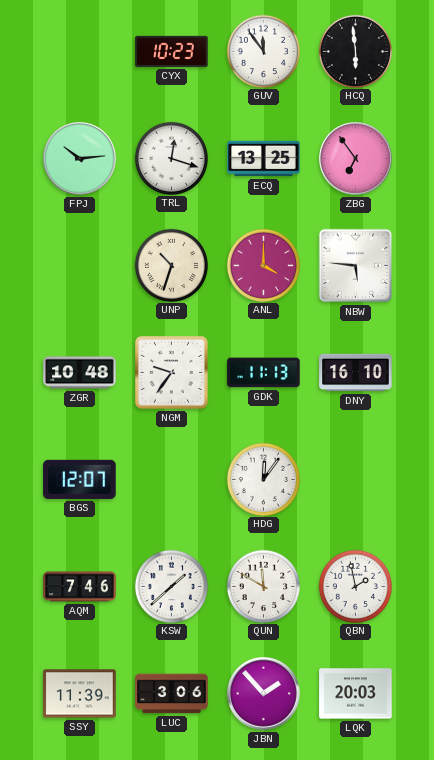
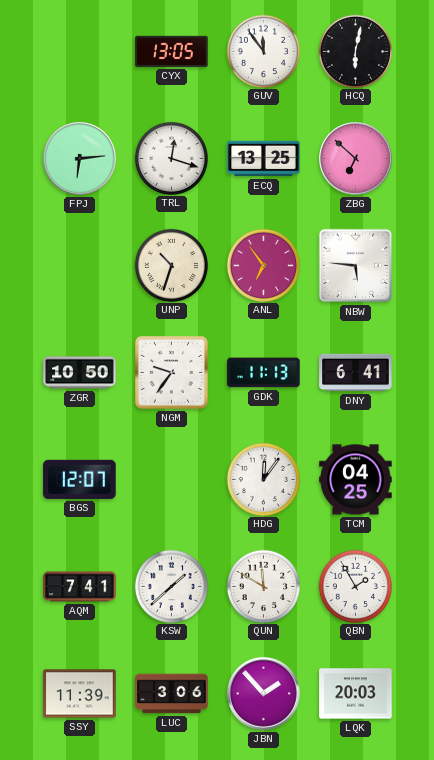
CYX: 10:23 -> 13:05 (172, 51)
HCQ: 5:59 -> 6:02 (355, 51)
FPJ: 10:14 -> 6:14 (80, 159)
ZBG: 6:54 -> 6:52 (356, 159)
ANL: 4:00 -> 6:54 (263, 265)
ZGR: 10:48 -> 10:50 (80, 373)
DNY: 16:10 -> 6:41 (356, 373)
TCM: none -> 04:25 (356, 480)
AQM: 7:46 -> 7:41 (80, 587)
QBN: 1:58 -> 1:55 (355, 586)
